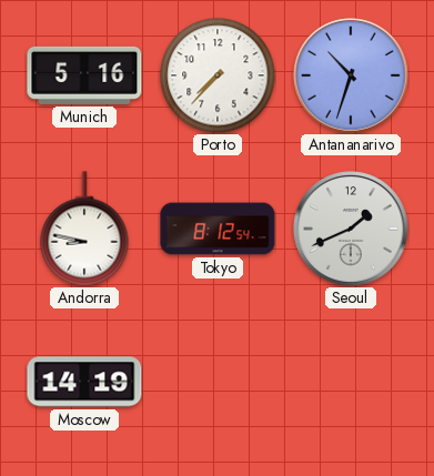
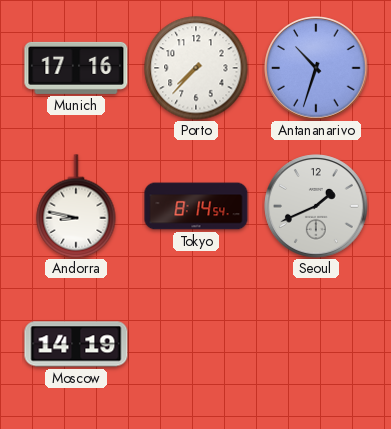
Munich: 5:16 -> 17:16 (76, 68)
Tokyo: 8:12 -> 8:14 (196, 206)
